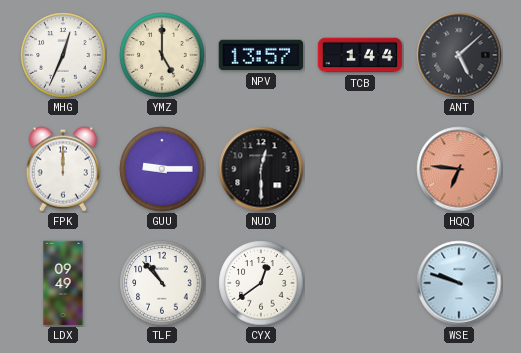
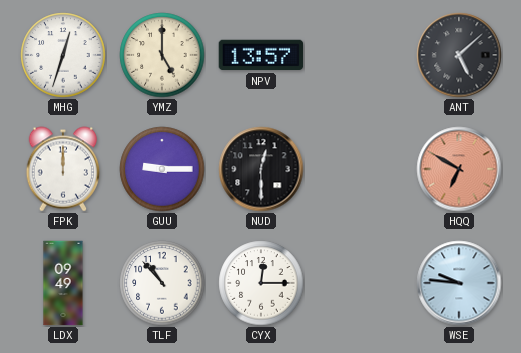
MHG: 12:34 -> 12:33 (63, 55)
TCB: 1:44 -> none (360, 55)
HQQ: 6:46 -> 6:50 (459, 169)
CYX: 12:39 -> 12:15 (261, 283)
WSE: 9:48 -> 9:46 (459, 283)
